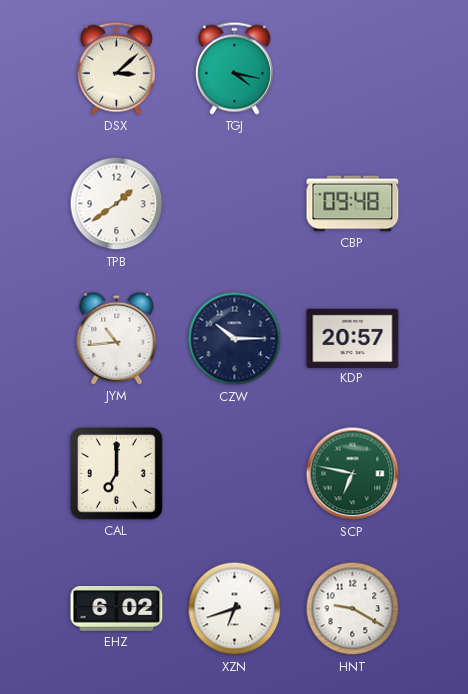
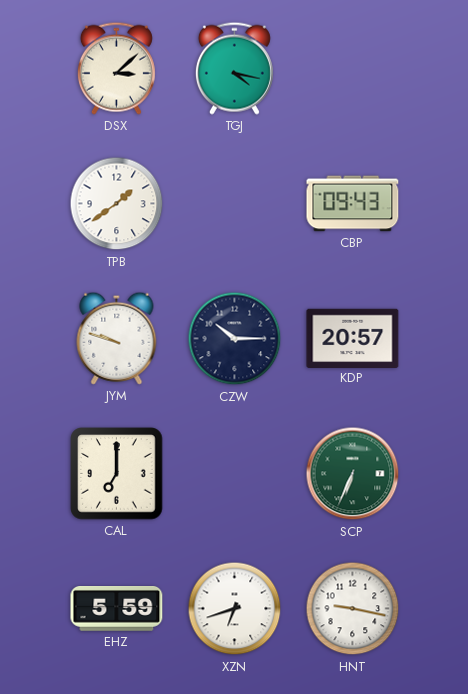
CBP: 09:48 -> 09:43 (353, 204)
JYM: 10:44 -> 9:48 (117, 338)
SCP: 6:47 -> 6:34 (353, 474)
EHZ: 6:02 -> 5:59 (117, 609)
HNT: 9:20 -> 9:17 (353, 609)
